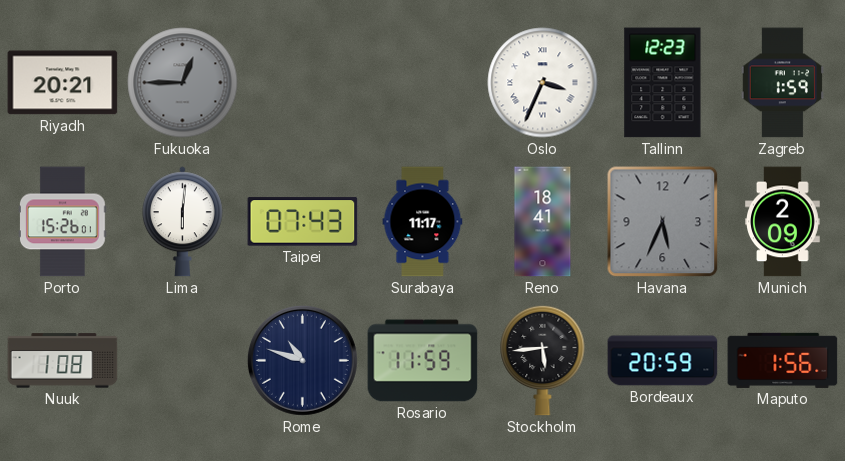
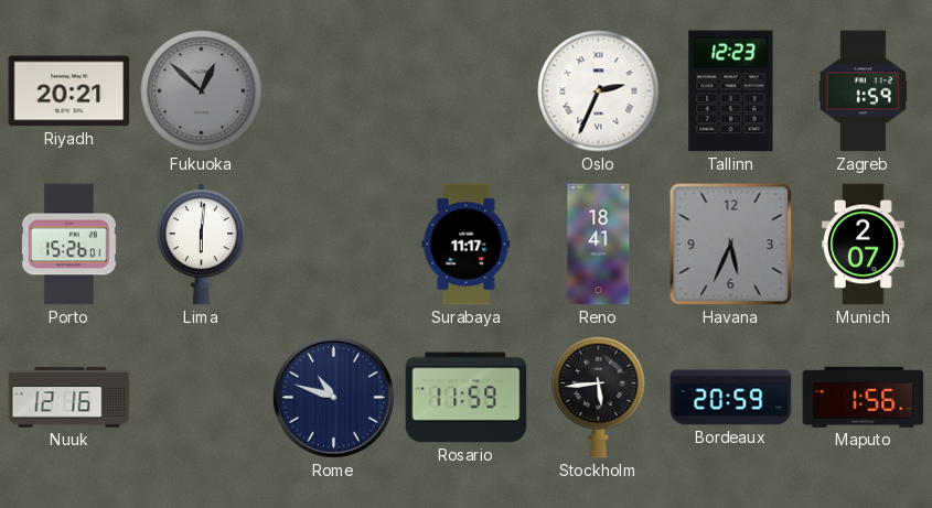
Fukuoka: 12:45 -> 12:52 (202, 91)
Oslo: 3:34 -> 2:34 (599, 91)
Taipei: 07:43 -> none (303, 222)
Munich: 2:09 -> 2:07 (864, 245)
Nuuk: 1:08 -> 12:16 (69, 398)
